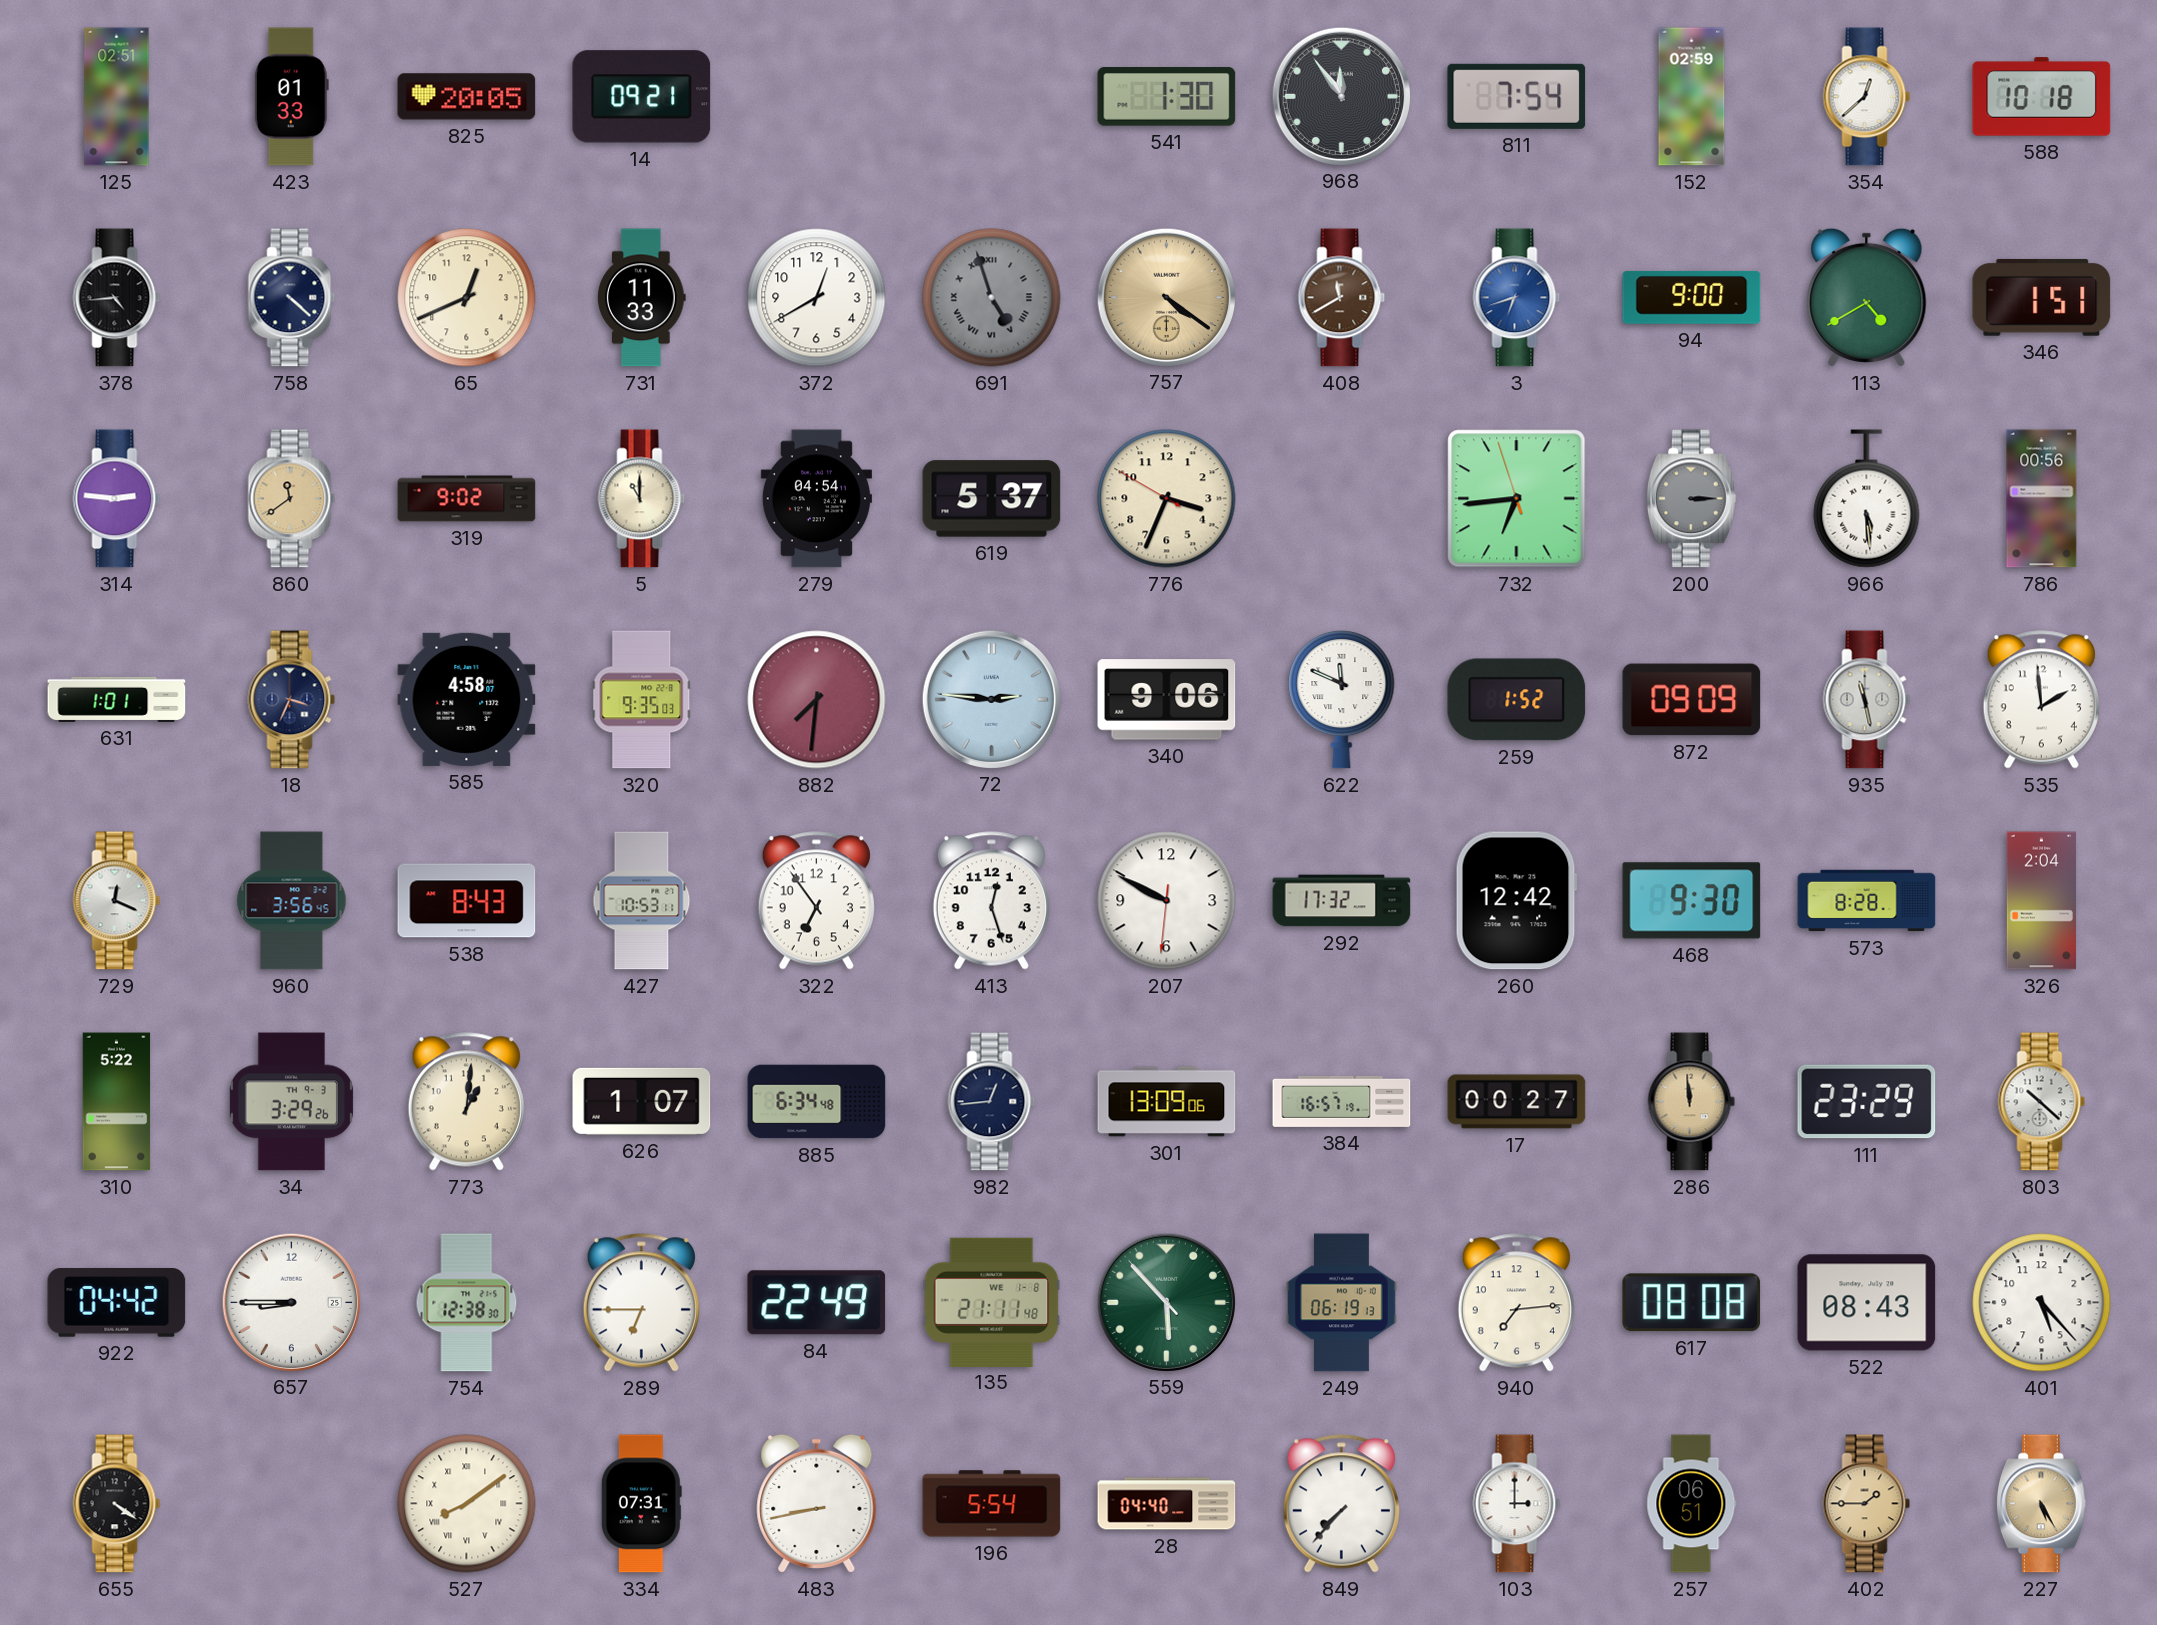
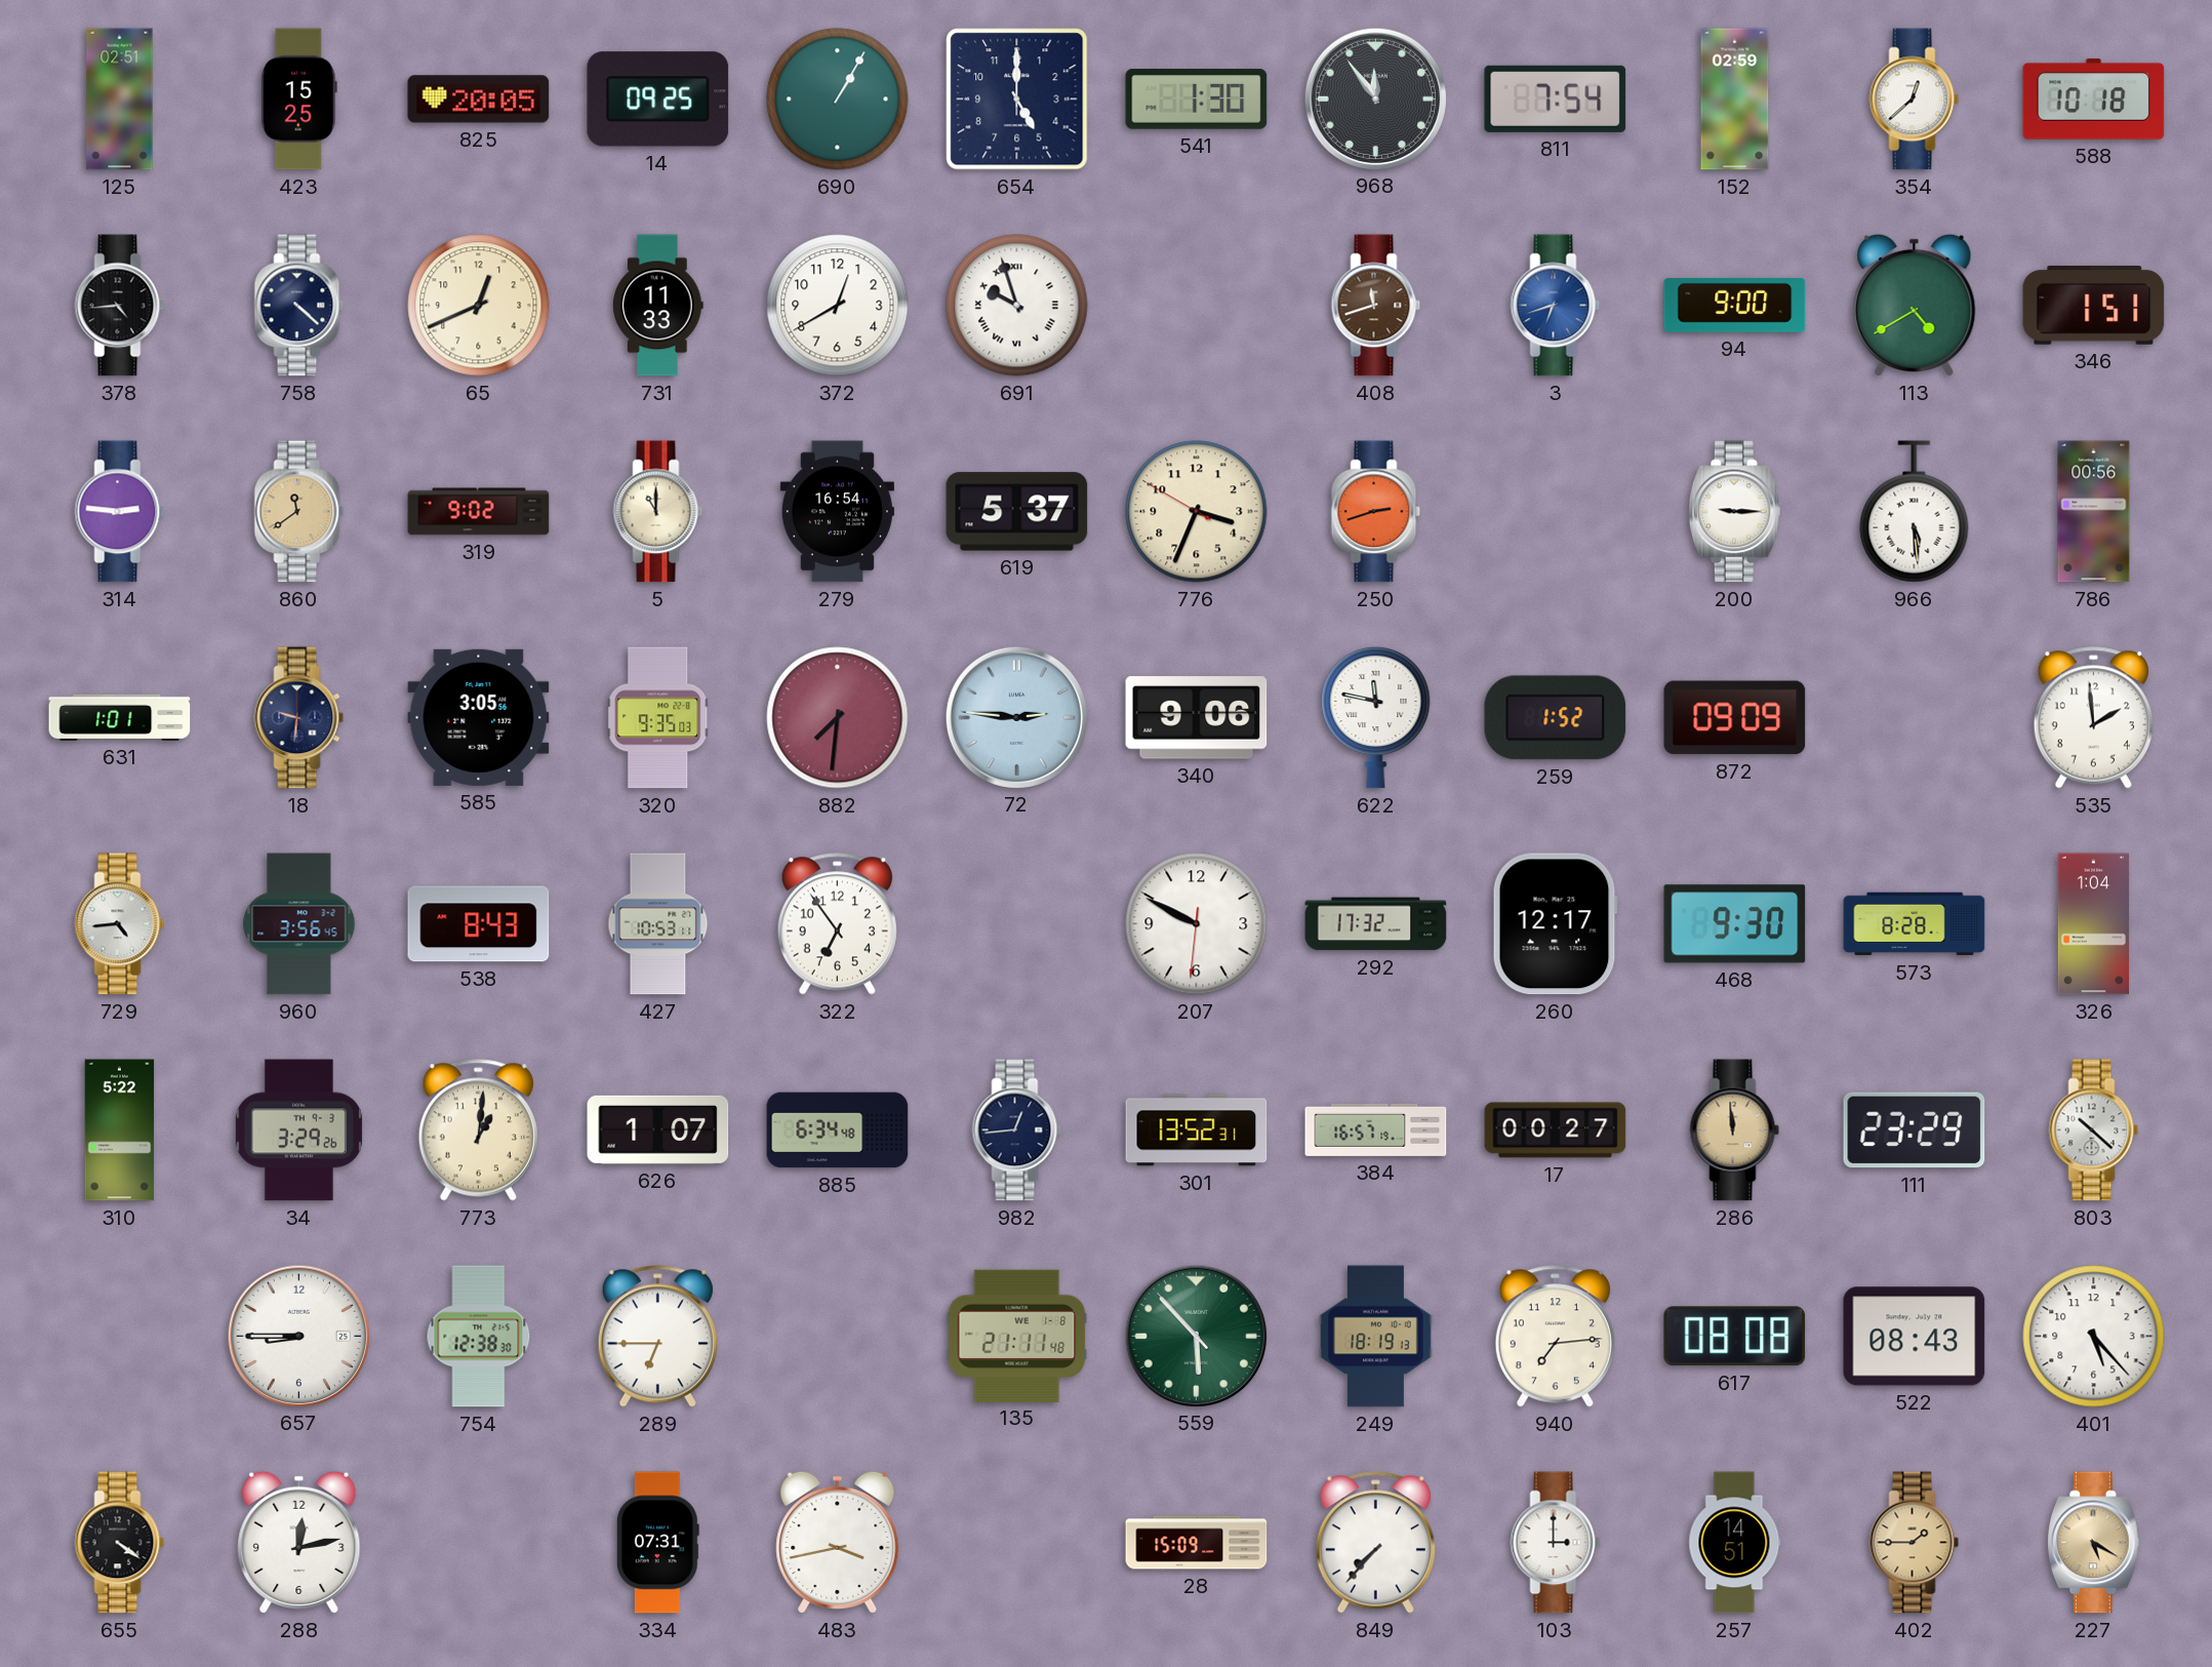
423: 01:33 -> 15:25 (298, 100)
14: 09:21 -> 09:25 (658, 100)
690: none -> 1:05 (838, 100)
654: none -> 5:00 (1017, 100)
691: 4:57 -> 9:57 (1017, 306)
691 dial: grey -> white (1017, 306)
757: 4:21 -> none (1166, 297)
408: 11:40 -> 11:42 (1376, 306)
279: 04:54 -> 16:54 (837, 512)
250: none -> 2:42 (1376, 512)
732: 6:43 -> none (1517, 499)
200: 3:15 -> 9:15 (1734, 512)
200 dial: grey -> white (1734, 512)
18: 3:34 -> 9:31 (299, 718)
585: 4:58 -> 3:05 (479, 717)
622: 11:49 -> 11:47 (1376, 717)
935: 11:28 -> none (1867, 700)
729: 12:19 -> 4:44 (120, 924)
413: 12:27 -> none (991, 901)
260: 12:42 -> 12:17 (1555, 924)
326: 2:04 -> 1:04 (2093, 924)
301: 13:09 -> 13:52 (1197, 1130)
922: 04:42 -> none (117, 1303)
84: 22:49 -> none (817, 1303)
249: 06:19 -> 18:19 (1376, 1337)
288: none -> 12:13 (299, 1542)
527: 8:09 -> none (467, 1504)
483: 8:43 -> 3:43 (838, 1542)
196: 5:54 -> none (992, 1504)
28: 04:40 -> 15:09 (1197, 1543)
257: 06:51 -> 14:51 (1735, 1543)
227: 5:25 -> 5:20 (2093, 1543)
